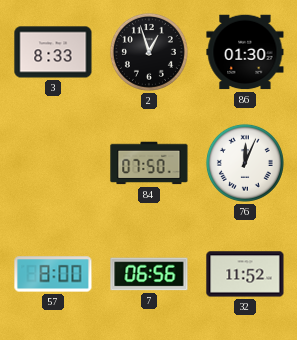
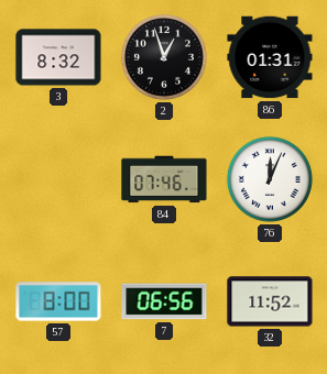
3: 8:33 -> 8:32 (58, 57)
86: 01:30 -> 01:31 (270, 57)
84: 07:50 -> 07:46 (164, 179)
